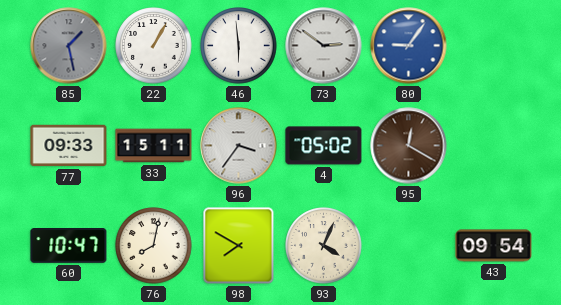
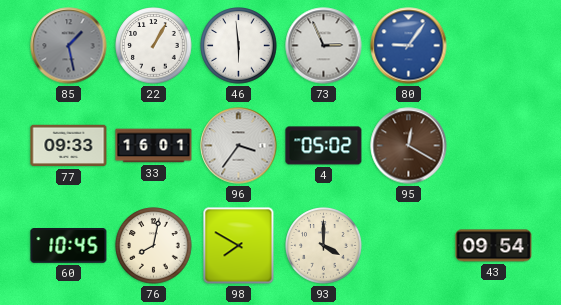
73: 2:51 -> 2:56 (324, 46)
33: 15:11 -> 16:01 (154, 146)
60: 10:47 -> 10:45 (69, 246)
93: 4:04 -> 4:00 (324, 246)
